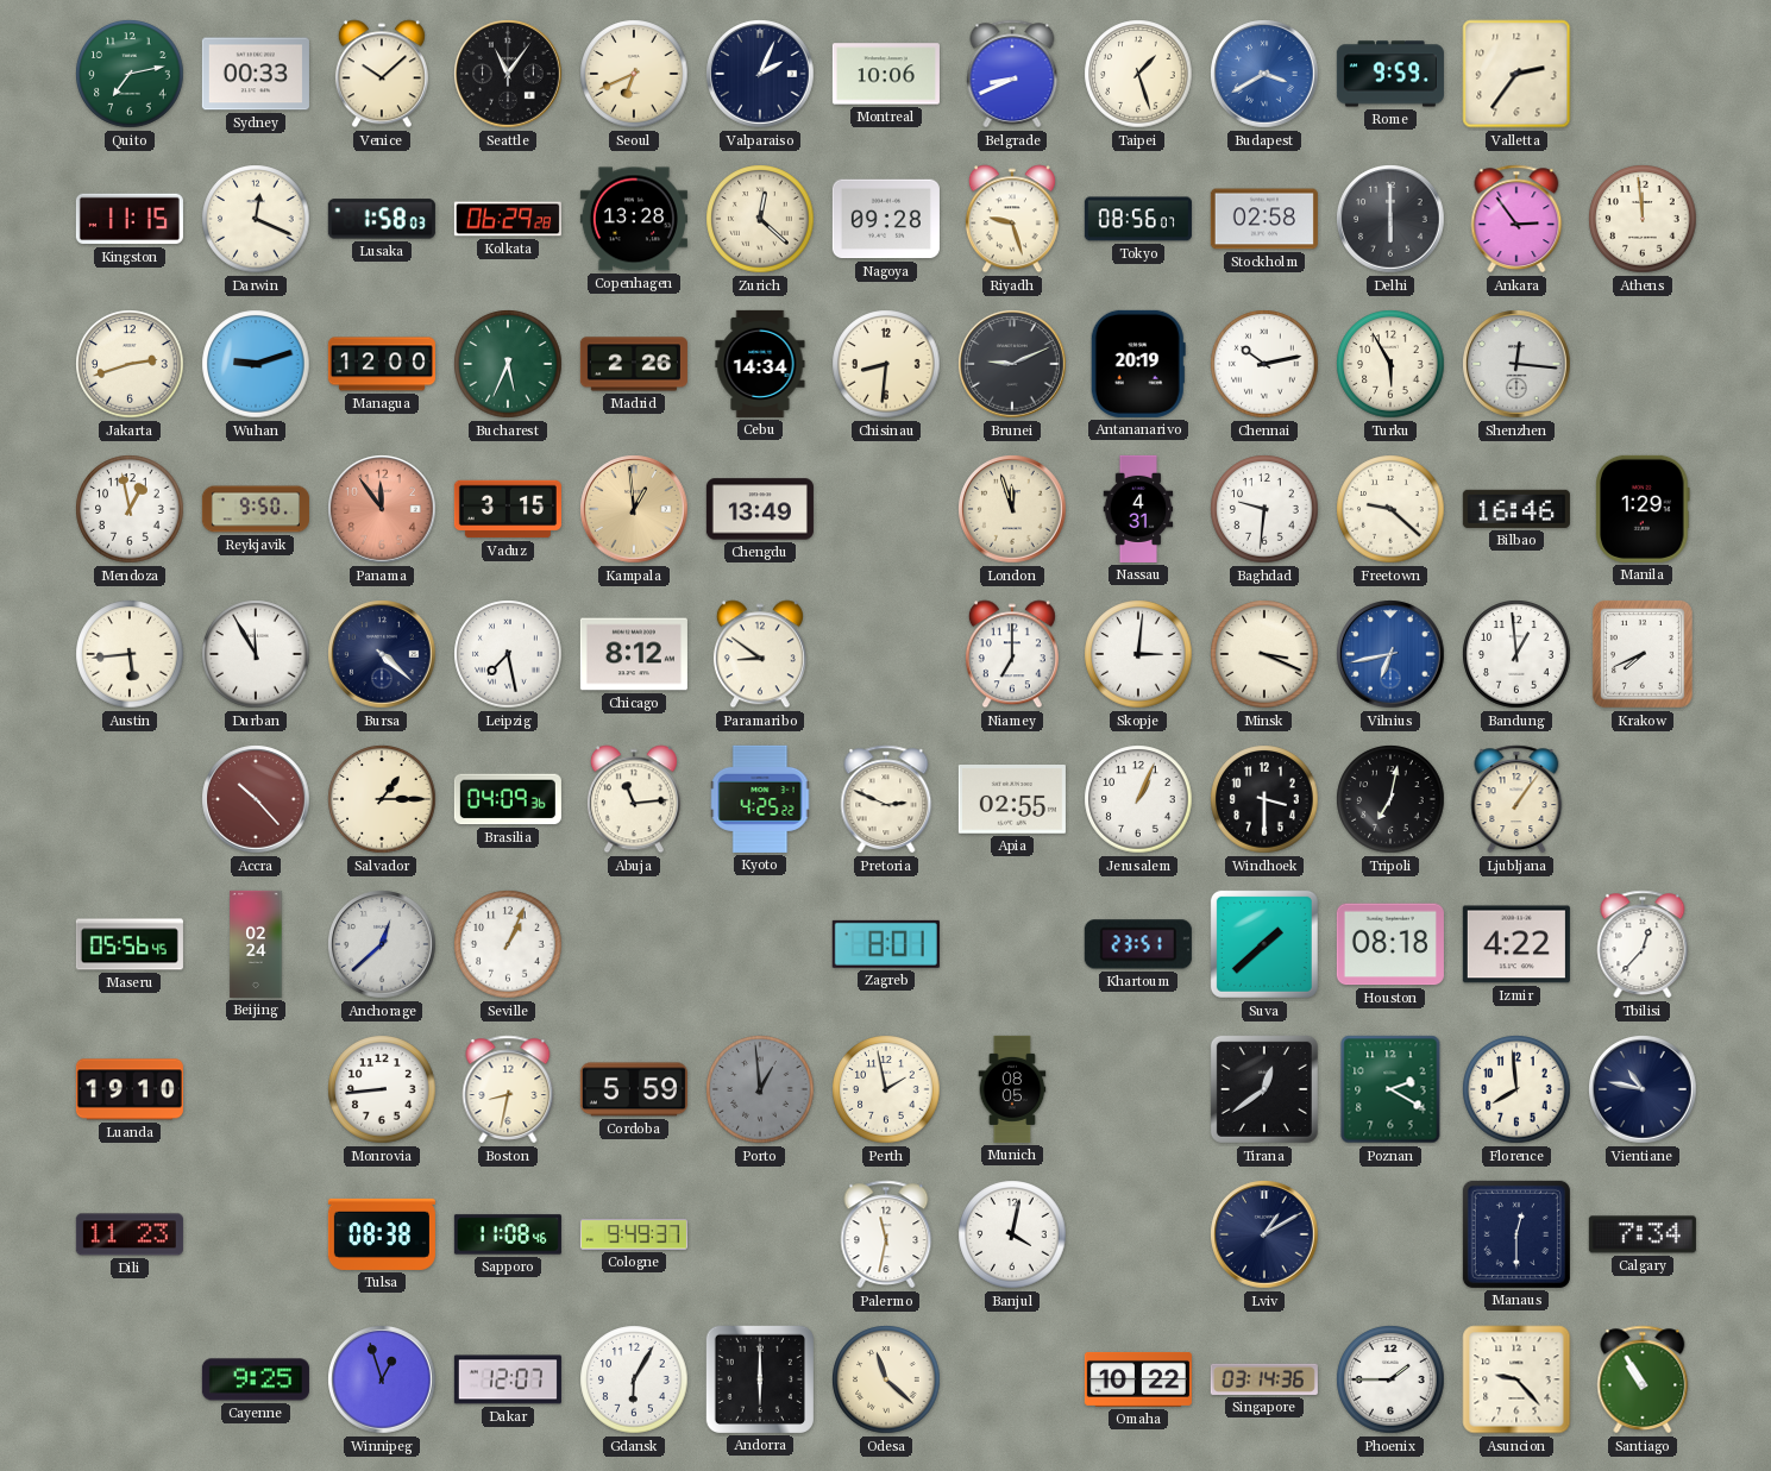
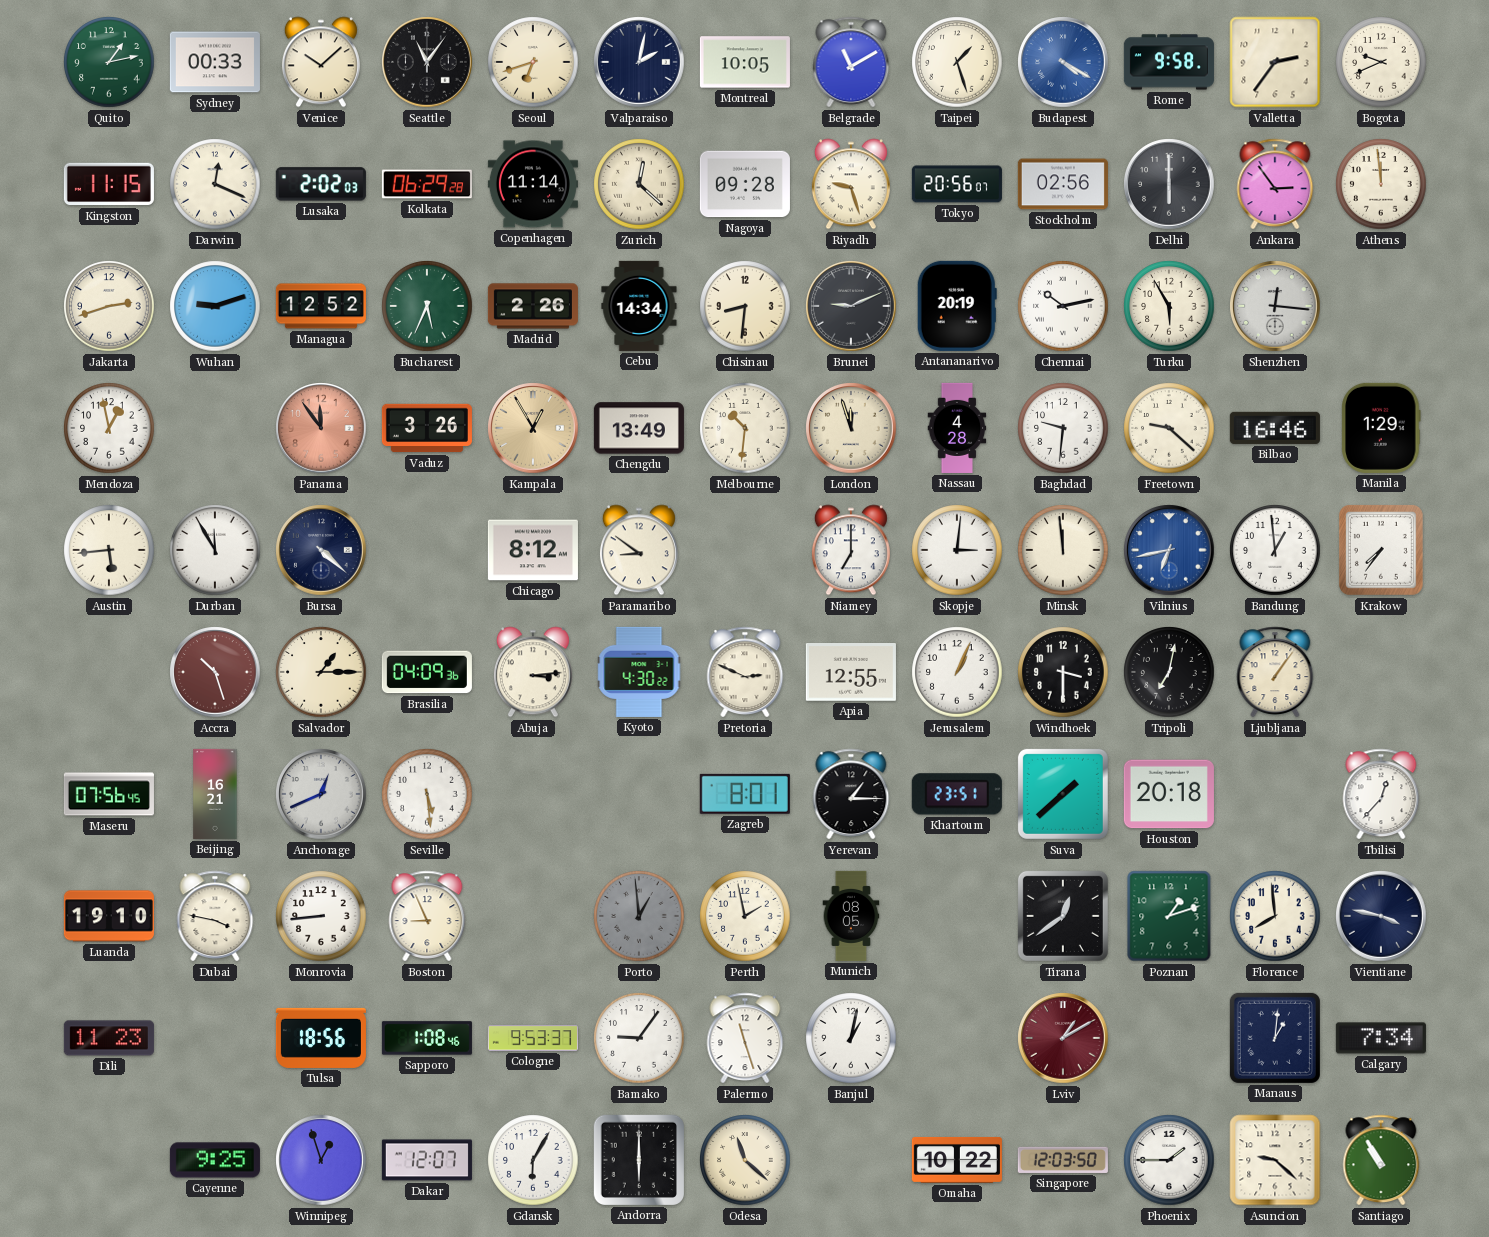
Quito: 7:13 -> 1:13 (109, 62)
Seoul: 6:41 -> 6:42 (533, 62)
Valparaiso: 2:04 -> 2:02 (639, 62)
Montreal: 10:06 -> 10:05 (745, 62)
Belgrade: 8:41 -> 11:10 (851, 62)
Budapest: 3:40 -> 4:20 (1063, 62)
Rome: 9:59 -> 9:58 (1169, 62)
Bogota: none -> 9:41 (1381, 62)
Lusaka: 1:58 -> 2:02 (321, 184)
Copenhagen: 13:28 -> 11:14 (533, 184)
Tokyo: 08:56 -> 20:56 (957, 184)
Stockholm: 02:58 -> 02:56 (1063, 184)
Managua: 12:00 -> 12:52 (321, 306)
Reykjavik: 9:50 -> none (256, 509)
Vaduz: 3:15 -> 3:26 (427, 428)
Kampala: 12:59 -> 12:55 (533, 428)
Melbourne: none -> 10:31 (745, 428)
Nassau: 4:31 -> 4:28 (957, 428)
Leipzig: 7:28 -> none (508, 654)
Minsk: 3:19 -> 11:59 (1063, 550)
Krakow: 7:41 -> 7:36 (1381, 550)
Accra: 10:23 -> 10:27 (215, 672)
Abuja: 11:14 -> 3:14 (533, 672)
Kyoto: 4:25 -> 4:30 (639, 672)
Apia: 02:55 -> 12:55 (851, 673)
Maseru: 05:56 -> 07:56 (109, 794)
Beijing: 02:24 -> 16:21 (215, 794)
Anchorage: 12:38 -> 12:41 (321, 794)
Seville: 1:04 -> 5:29 (427, 794)
Yerevan: none -> 1:15 (851, 794)
Houston: 08:18 -> 20:18 (1169, 794)
Izmir: 4:22 -> none (1516, 944)
Dubai: none -> 3:47 (215, 916)
Boston: 8:32 -> 8:56 (427, 916)
Cordoba: 5:59 -> none (634, 1089)
Poznan: 2:20 -> 1:12 (1169, 916)
Vientiane: 10:47 -> 3:47 (1381, 916)
Tulsa: 08:38 -> 18:56 (321, 1038)
Sapporo: 11:08 -> 1:08 (427, 1038)
Cologne: 9:49 -> 9:53 (533, 1038)
Bamako: none -> 9:06 (639, 1038)
Palermo: 11:32 -> 11:27 (745, 1038)
Banjul: 4:02 -> 1:02 (851, 1038)
Lviv dial: navy -> burgundy (1063, 1038)
Manaus: 12:30 -> 1:01 (1275, 1038)
Singapore: 03:14 -> 12:03 (1063, 1160)
Asuncion: 9:23 -> 9:22 (1275, 1160)
